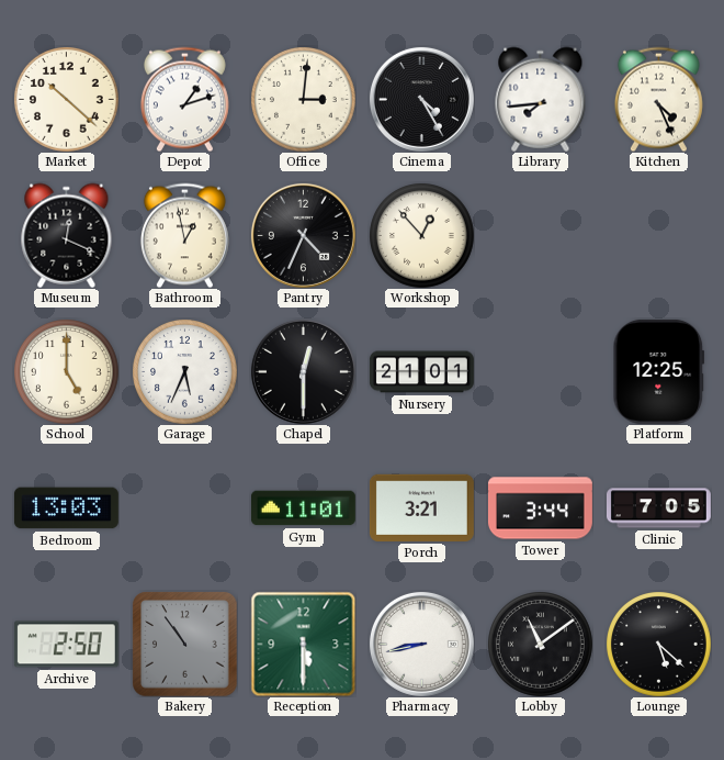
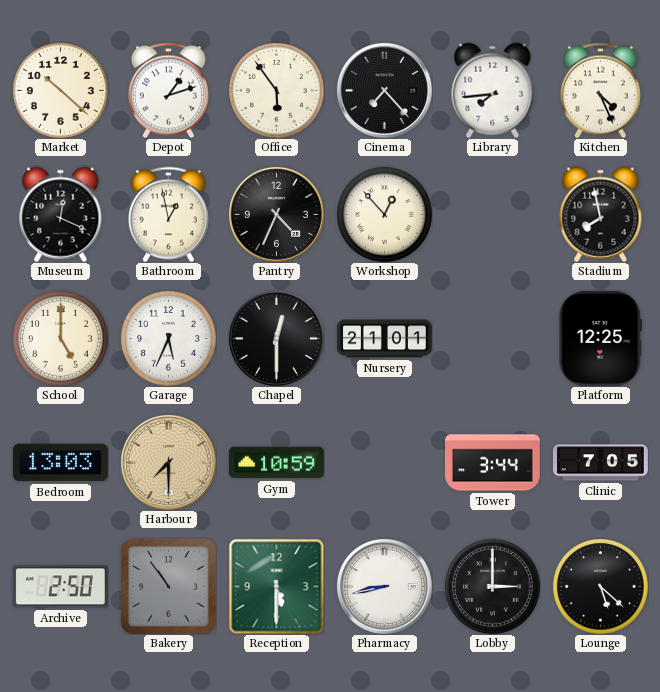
Office: 3:01 -> 5:54 (277, 91)
Cinema: 4:25 -> 7:23 (384, 90)
Stadium: none -> 7:58 (601, 214)
Harbour: none -> 7:30 (168, 462)
Gym: 11:01 -> 10:59 (276, 463)
Porch: 3:21 -> none (421, 507)
Lobby: 11:09 -> 3:00 (493, 587)
